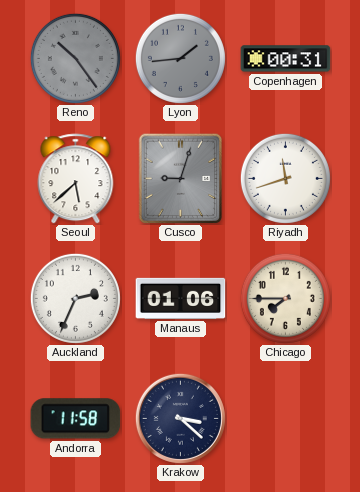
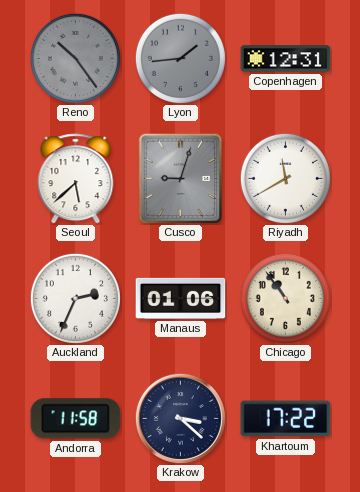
Copenhagen: 00:31 -> 12:31 (286, 59)
Riyadh: 11:42 -> 11:40 (285, 178)
Chicago: 7:45 -> 10:54 (285, 298)
Khartoum: none -> 17:22 (286, 419)
